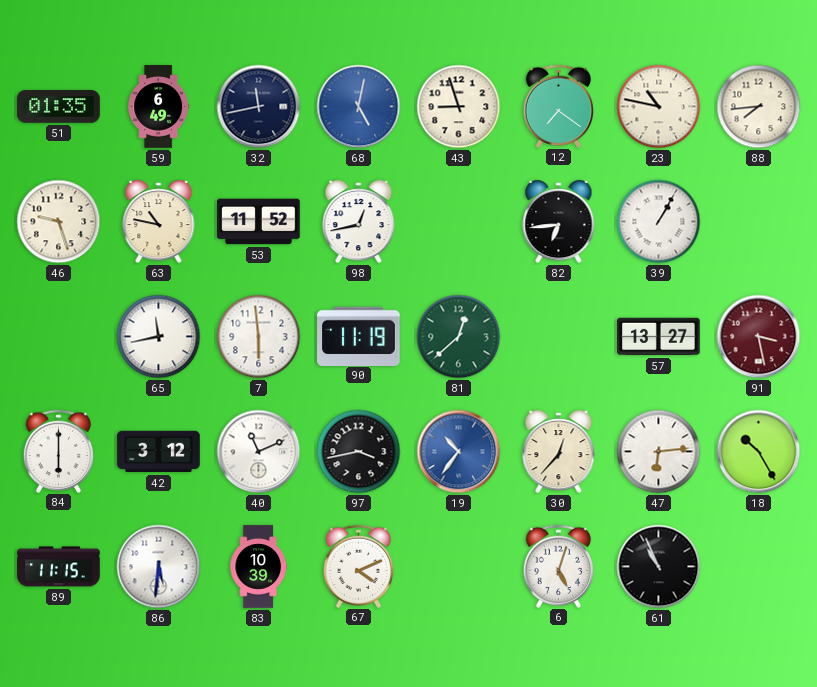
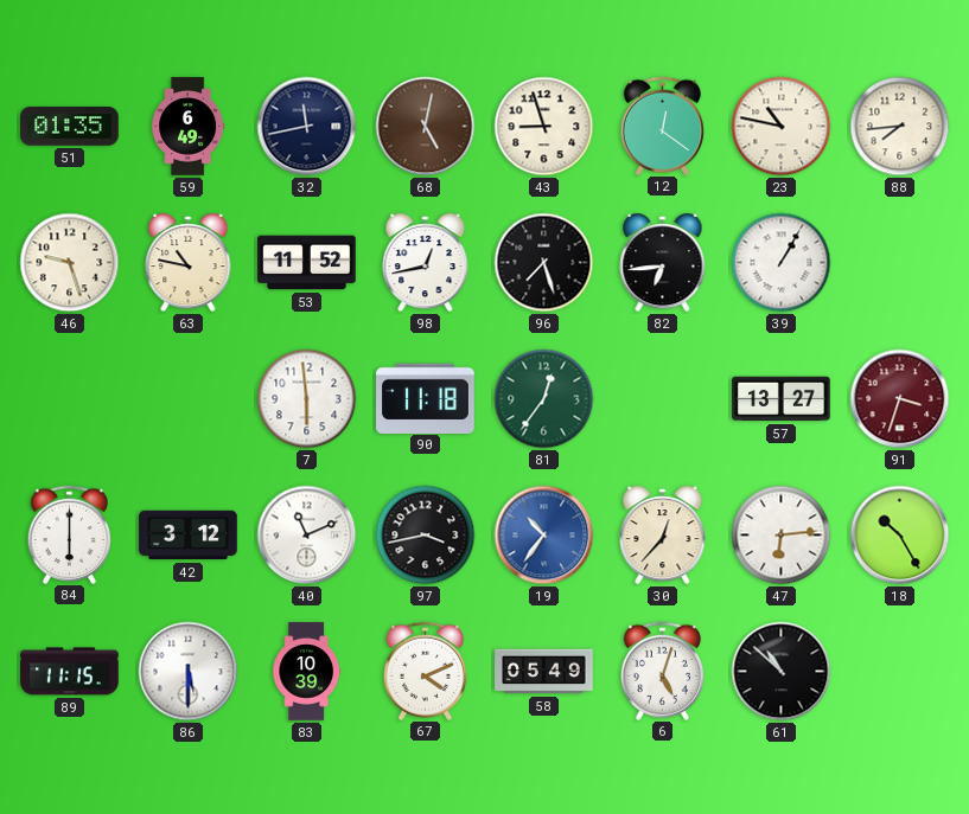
68 dial: blue -> brown (426, 127)
12: 7:21 -> 12:21 (663, 126)
96: none -> 7:27 (544, 263)
65: 11:43 -> none (159, 337)
90: 11:19 -> 11:18 (426, 398)
81: 12:38 -> 12:36 (544, 399)
91: 3:28 -> 3:33 (900, 399)
86: 5:31 -> 5:30 (189, 672)
58: none -> 05:49 (544, 672)
61: 10:56 -> 10:52 (782, 672)
